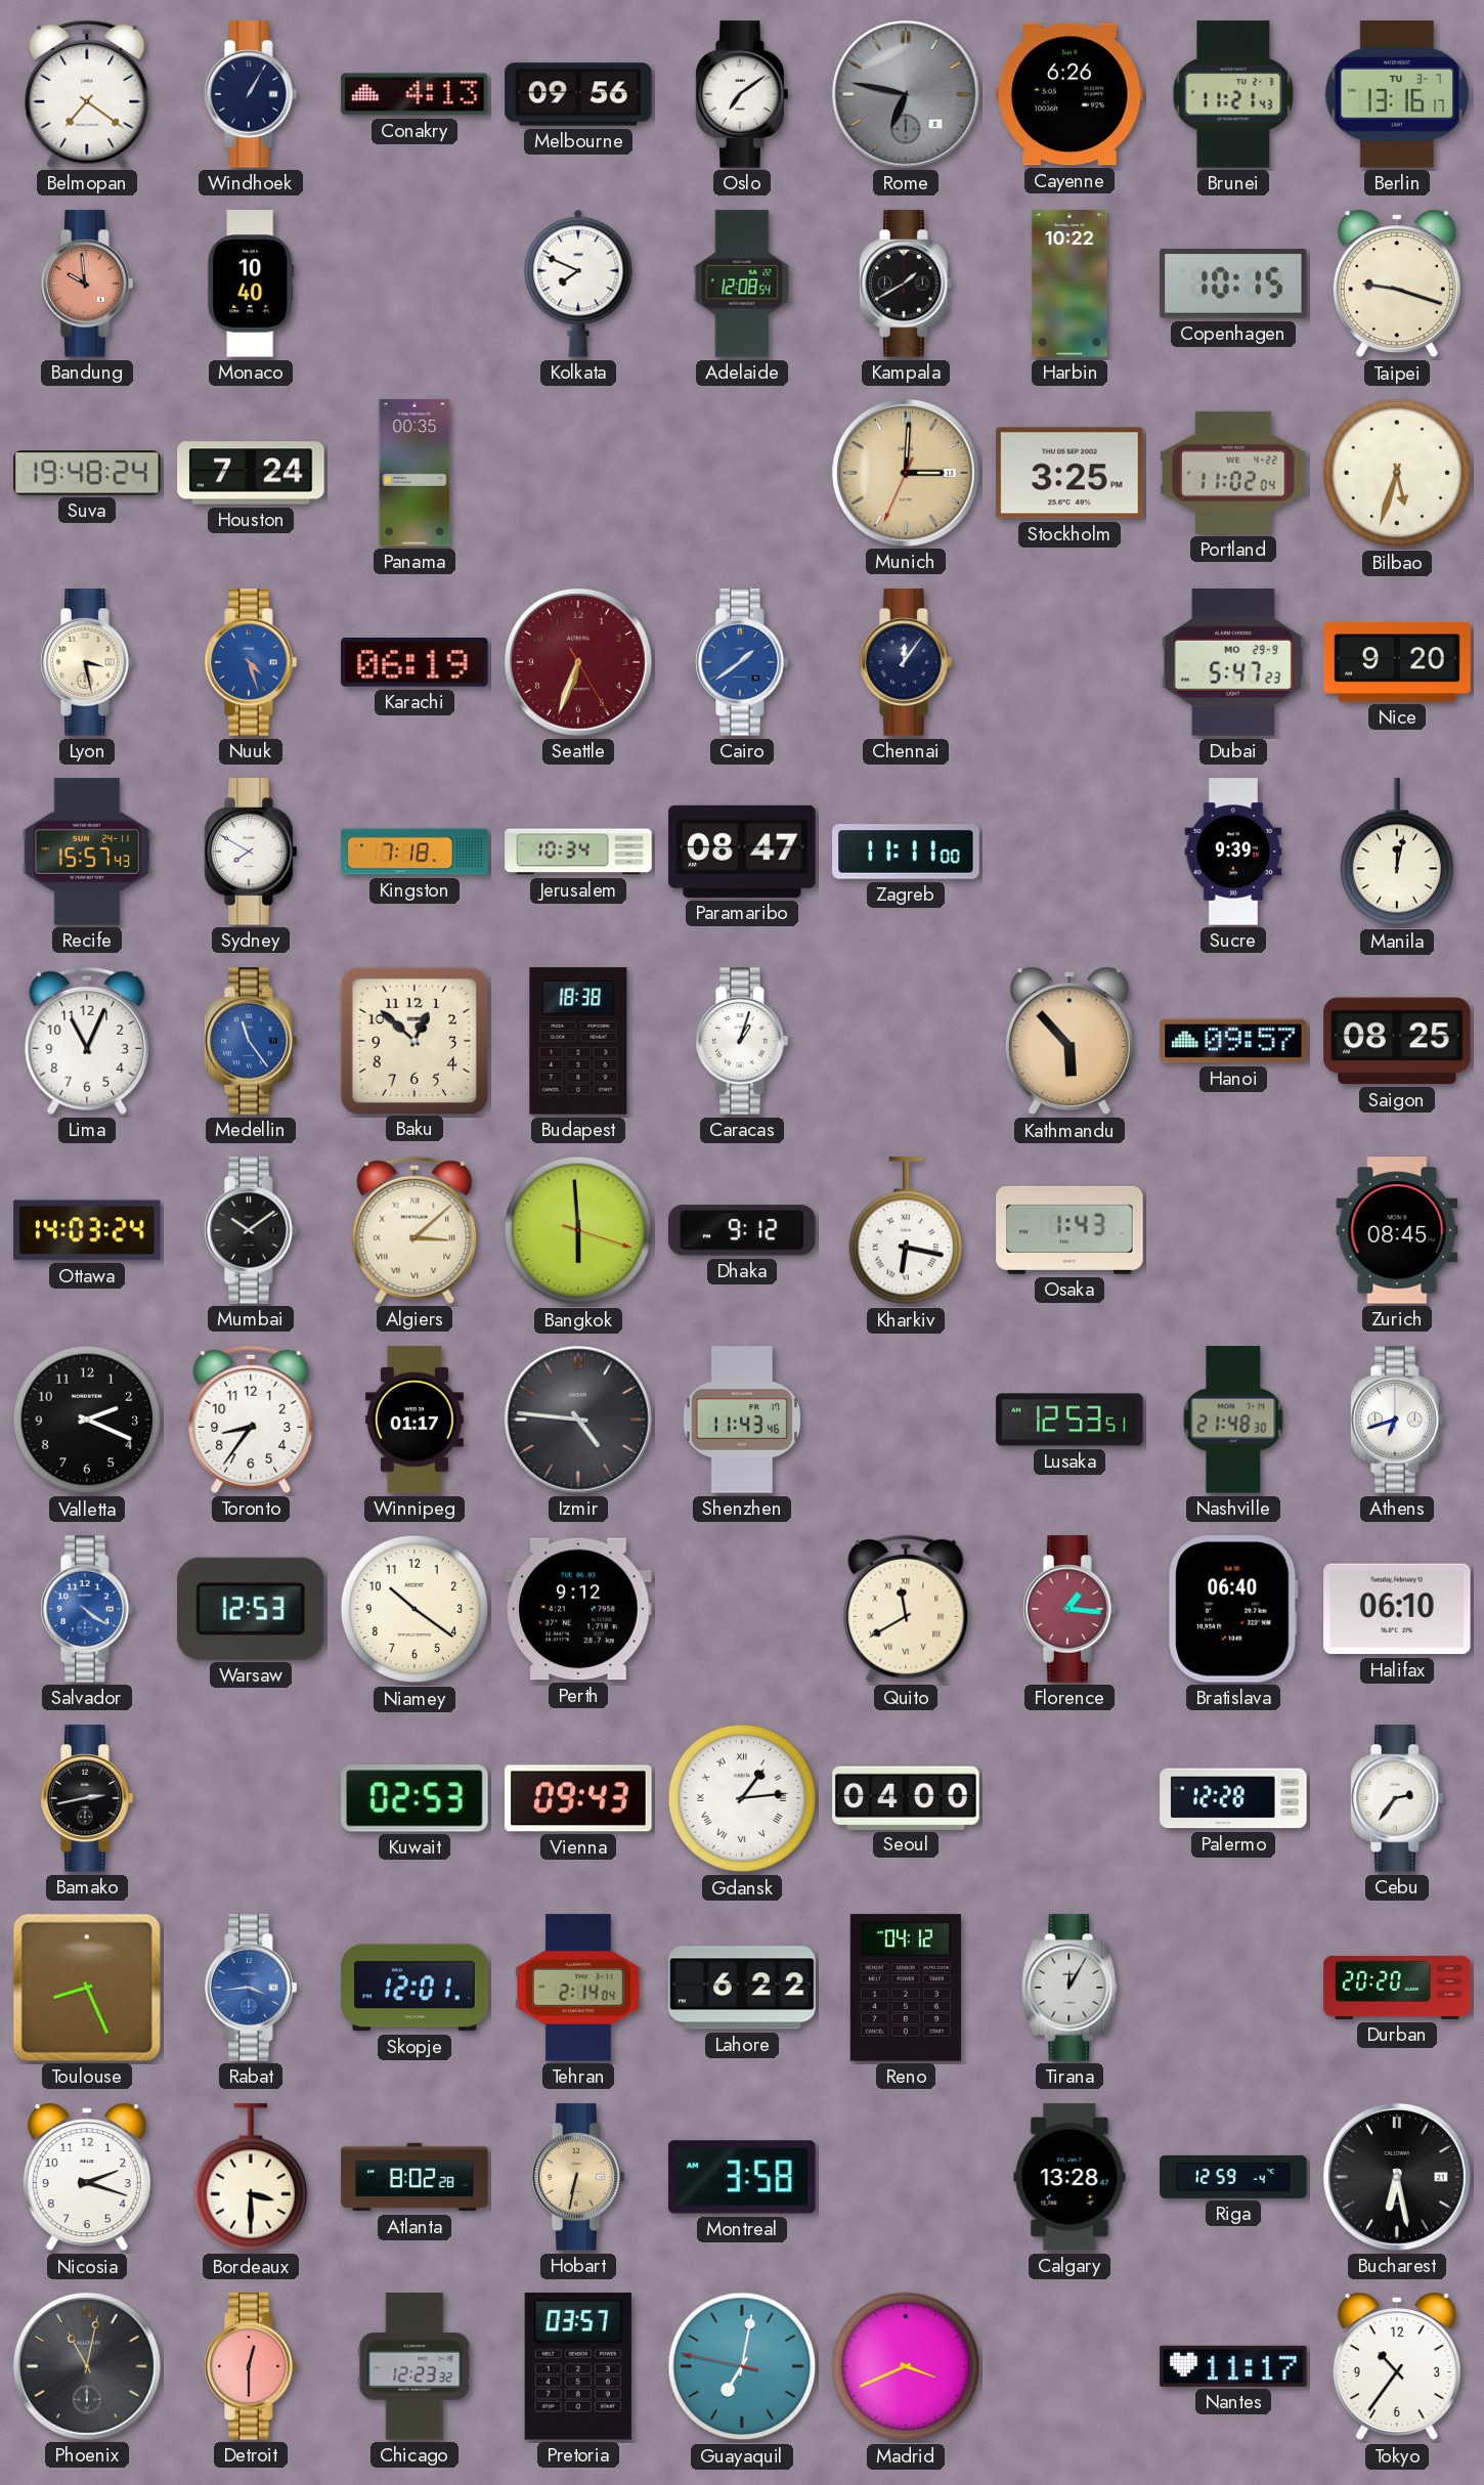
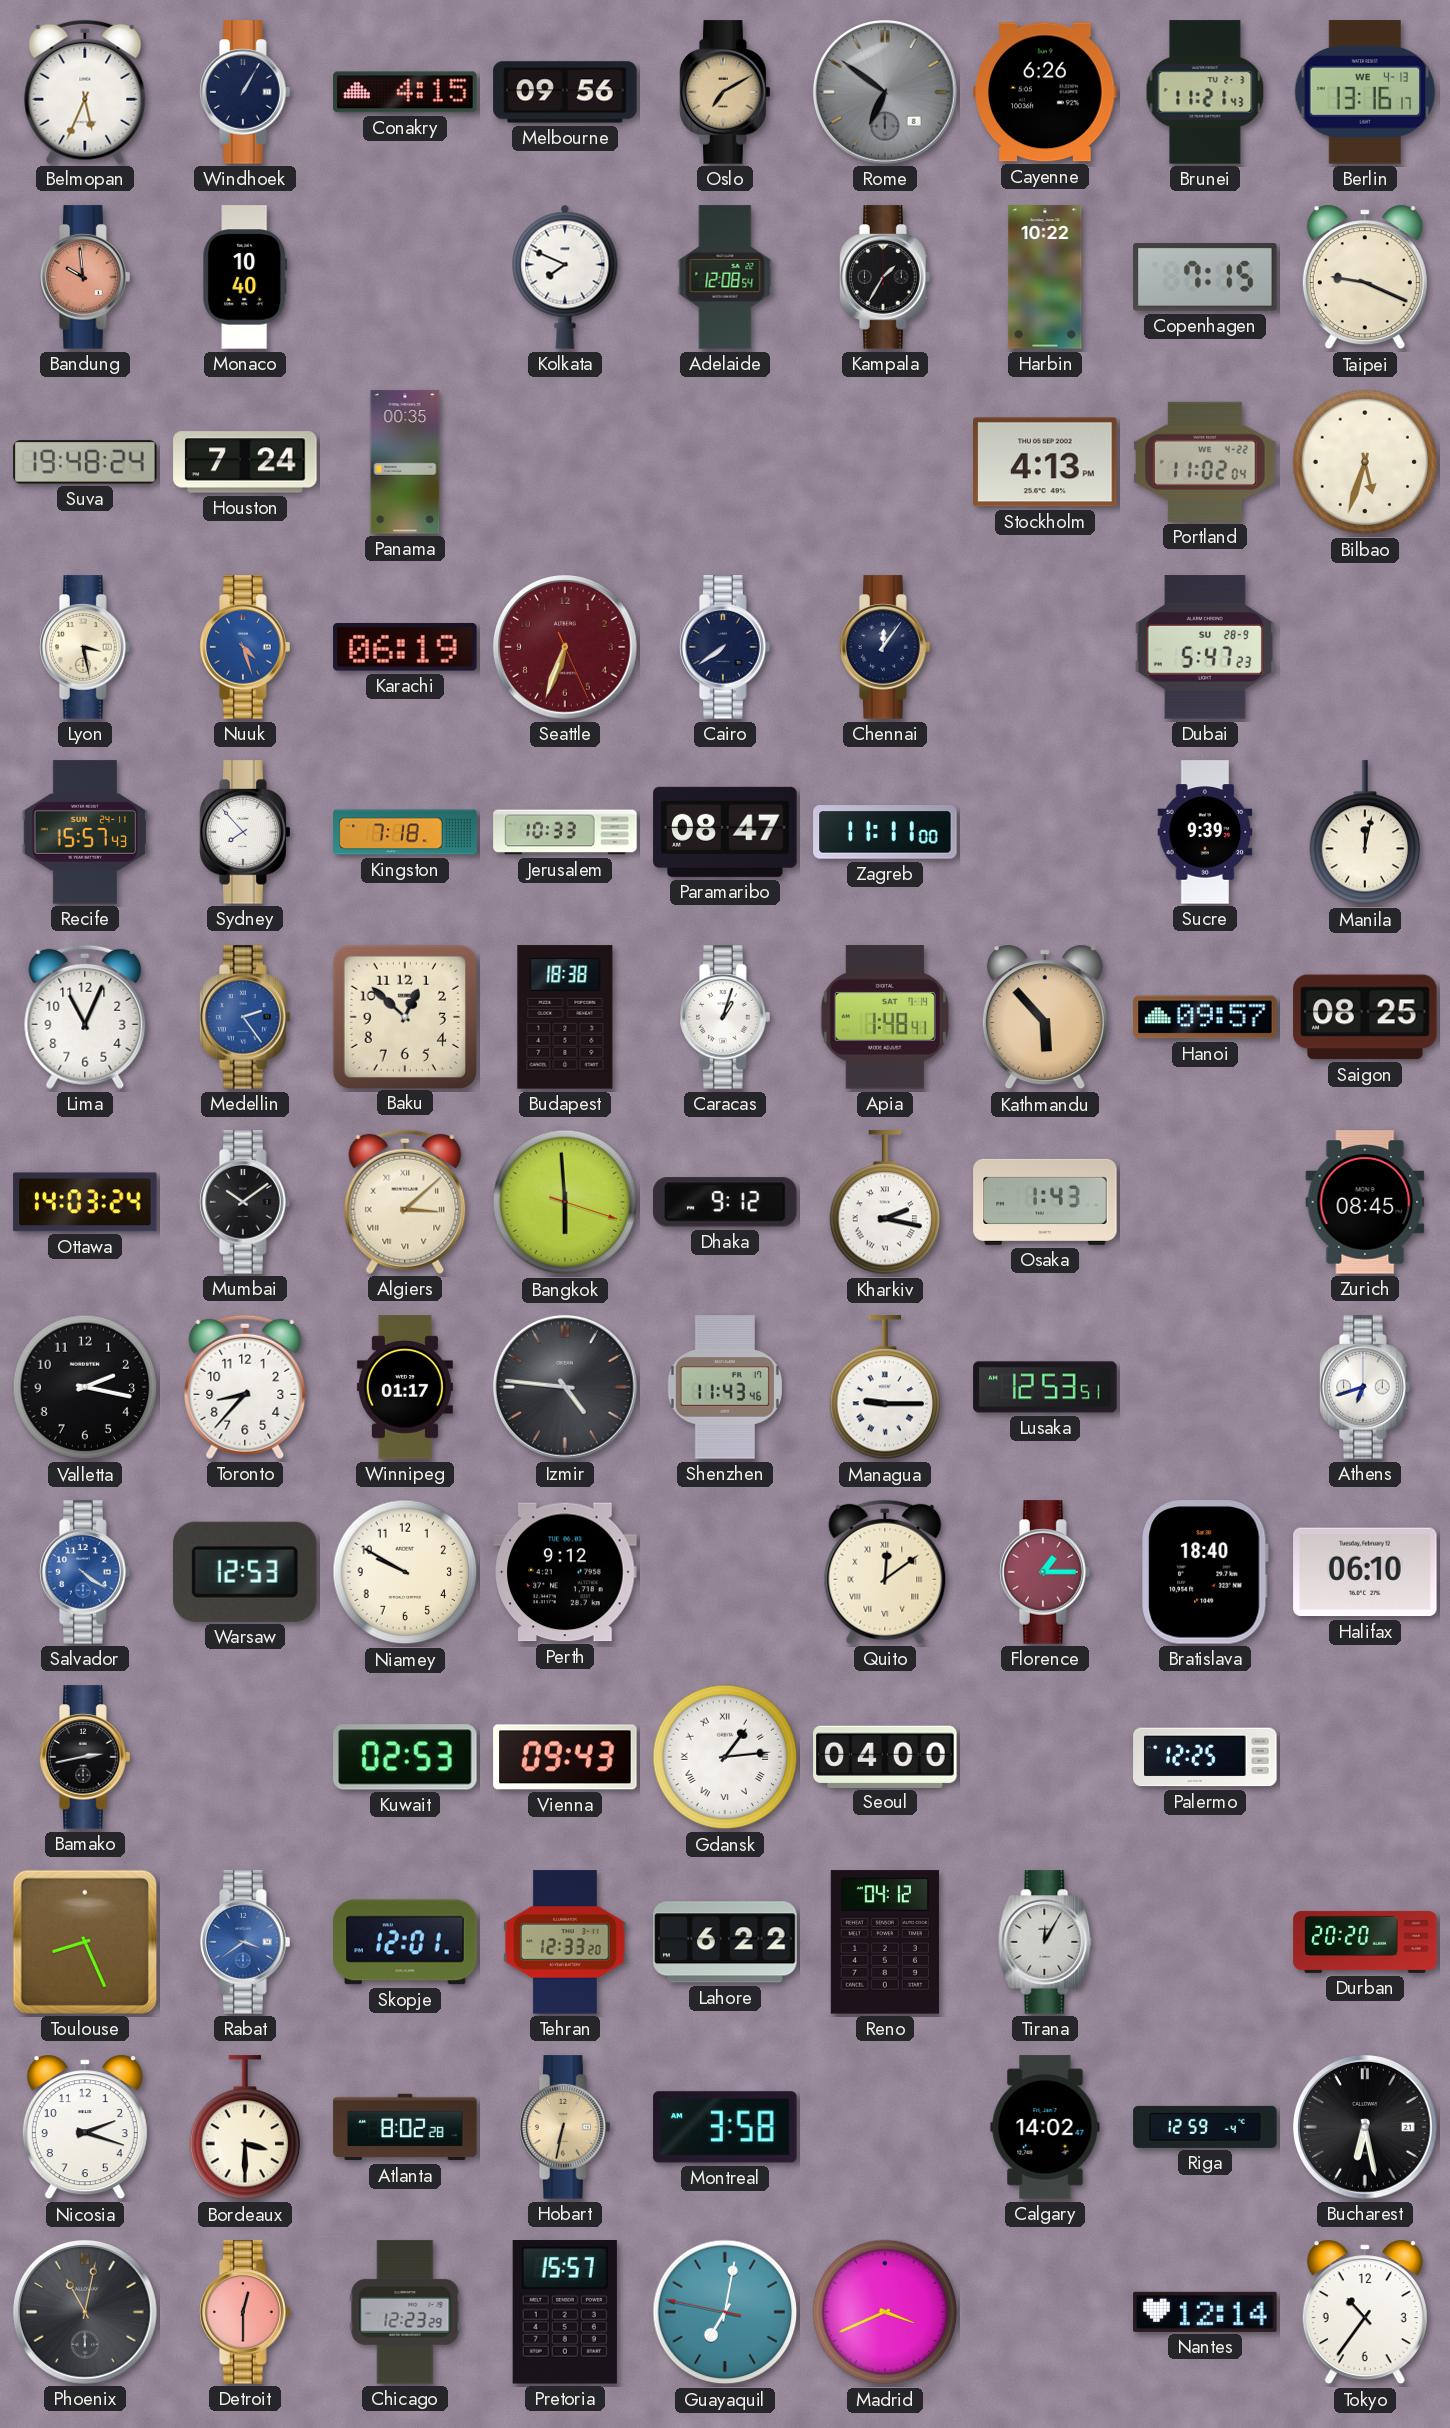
Belmopan: 7:21 -> 5:34 (85, 92)
Conakry: 4:13 -> 4:15 (405, 92)
Oslo: 7:09 -> 7:10 (725, 92)
Oslo dial: white -> champagne (725, 92)
Rome: 6:47 -> 6:51 (885, 92)
Berlin date: TU 3-7 -> WE 4-13 (1365, 92)
Kampala: 1:40 -> 1:35 (885, 277)
Copenhagen: 10:15 -> 7:15 (1205, 277)
Taipei: 9:18 -> 9:19 (1365, 277)
Munich: 3:00 -> none (906, 473)
Stockholm: 3:25 -> 4:13 (1045, 462)
Seattle: 6:33:25 -> 6:33:26 (565, 647)
Cairo: 1:39 -> 7:39 (725, 647)
Cairo dial: blue -> navy (725, 647)
Dubai date: MO 29-9 -> SU 28-9 (1205, 647)
Nice: 9:20 -> none (1397, 662)
Sydney: 7:50 -> 7:53 (245, 832)
Jerusalem: 10:34 -> 10:33 (565, 832)
Medellin: 11:24 -> 2:24 (245, 1017)
Apia: none -> 1:48 (885, 1017)
Kharkiv: 6:17 -> 2:17 (885, 1203)
Valletta: 2:19 -> 2:17 (85, 1387)
Toronto: 8:36 -> 8:37 (245, 1387)
Managua: none -> 9:15 (885, 1388)
Nashville: 21:48 -> none (1233, 1420)
Niamey: 10:21 -> 9:50 (405, 1572)
Quito: 11:40 -> 12:09 (885, 1572)
Florence: 1:16 -> 1:15 (1045, 1572)
Bratislava: 06:40 -> 18:40 (1205, 1572)
Palermo: 12:28 -> 12:25 (1205, 1757)
Cebu: 2:36 -> none (1397, 1798)
Rabat: 3:44 -> 3:39 (245, 1942)
Tehran: 2:14 -> 12:33 (565, 1942)
Calgary: 13:28 -> 14:02 (1045, 2127)
Chicago: 12:23:32 -> 12:23:29 (405, 2312)
Pretoria: 03:57 -> 15:57 (565, 2313)
Nantes: 11:17 -> 12:14 (1205, 2312)
